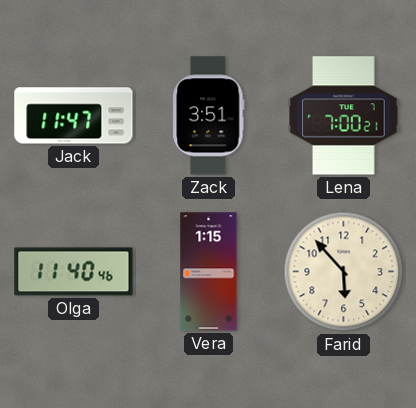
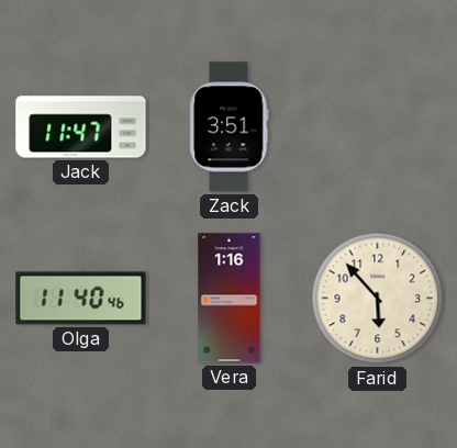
Lena: 7:00 -> none (344, 116)
Vera: 1:15 -> 1:16 (230, 299)
